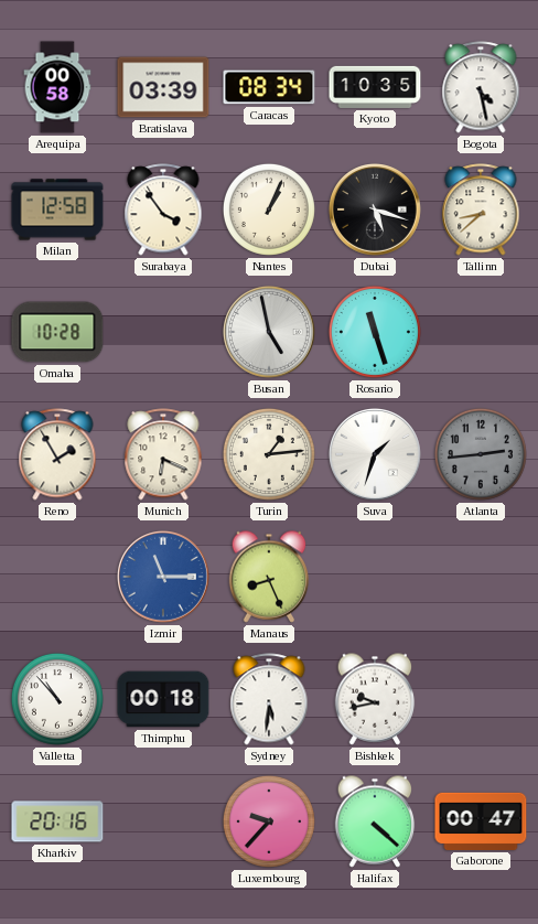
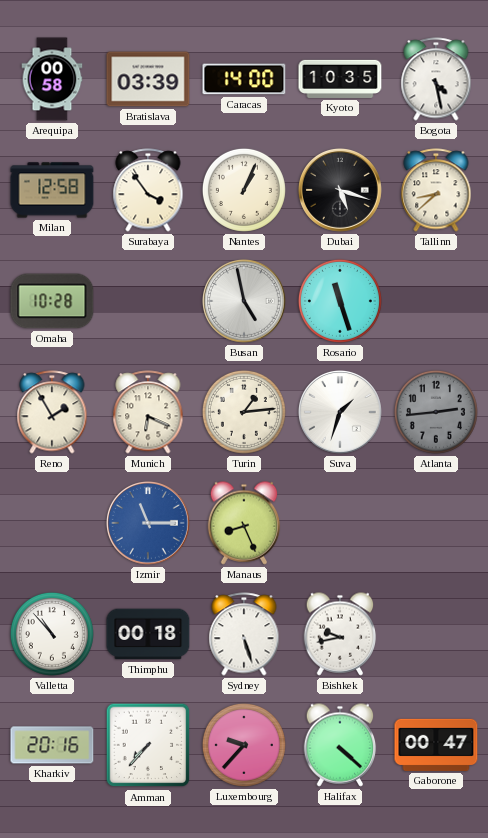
Caracas: 08:34 -> 14:00 (244, 79)
Sydney: 5:31 -> 5:27 (244, 634)
Amman: none -> 7:37 (148, 745)
